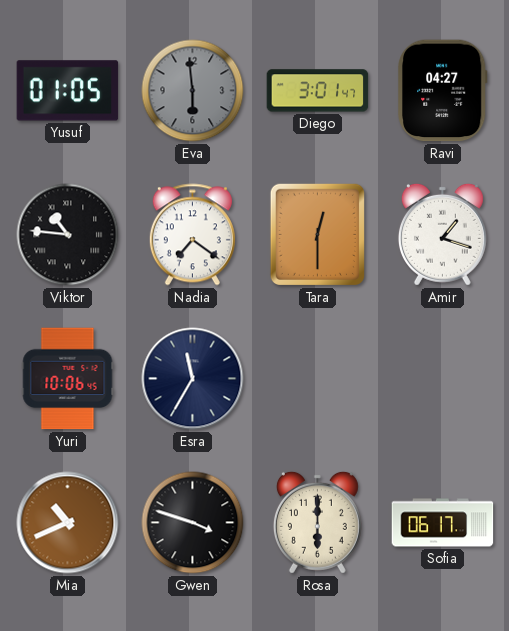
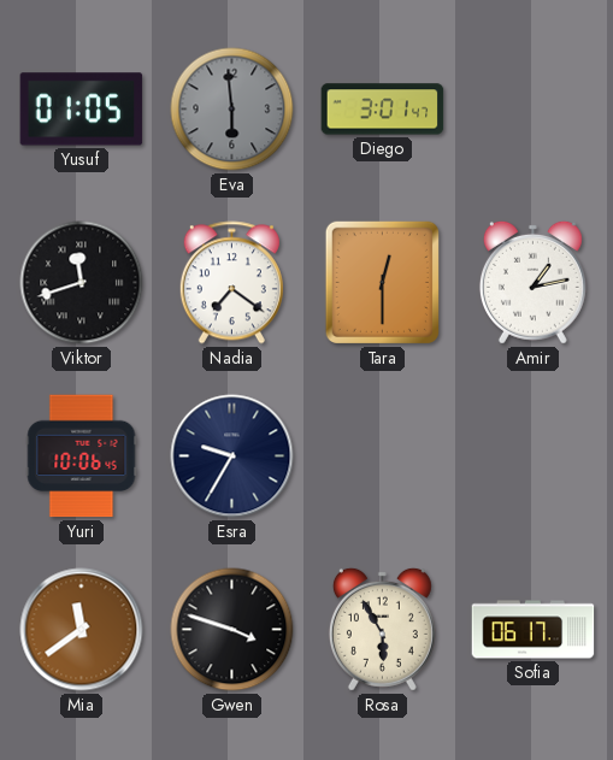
Ravi: 04:27 -> none (442, 91)
Viktor: 10:46 -> 11:42 (82, 283)
Amir: 1:18 -> 1:13 (532, 282)
Esra: 11:35 -> 9:35 (232, 456)
Mia: 10:41 -> 11:39 (82, 630)
Rosa: 6:00 -> 5:55 (382, 629)
